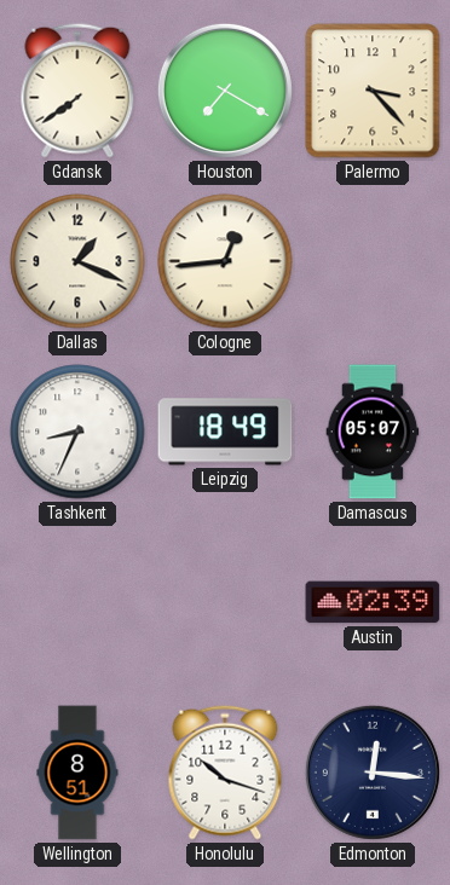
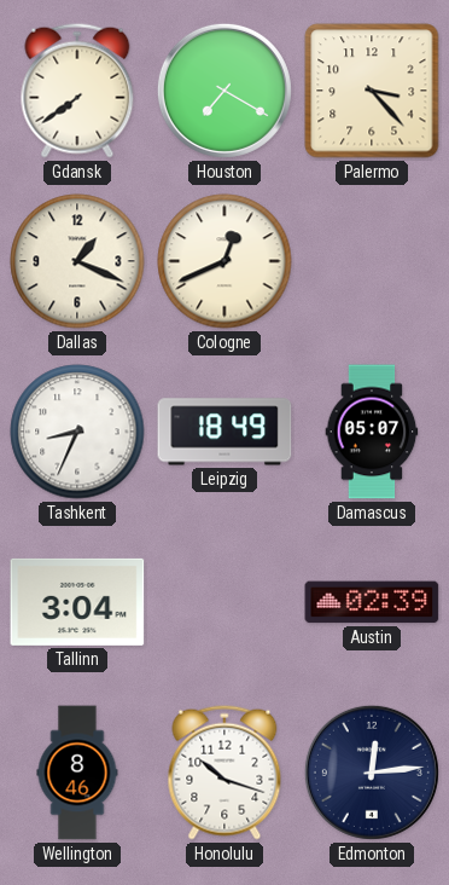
Cologne: 12:44 -> 12:41 (224, 261)
Tallinn: none -> 3:04 (77, 602)
Wellington: 8:51 -> 8:46 (77, 773)
Edmonton: 12:16 -> 12:14 (372, 773)
